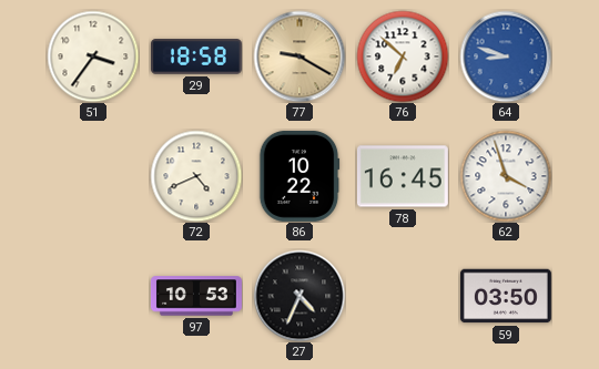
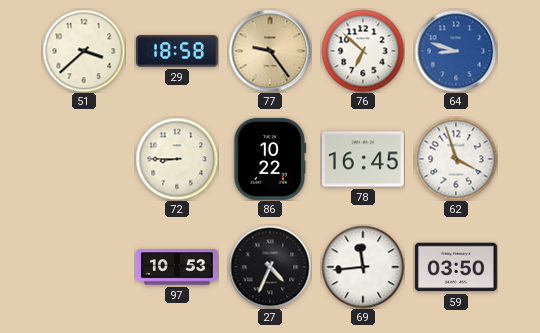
51: 3:36 -> 3:38 (84, 51)
77: 9:20 -> 9:24 (270, 51)
72: 4:41 -> 8:45 (177, 159)
69: none -> 11:44 (363, 267)
